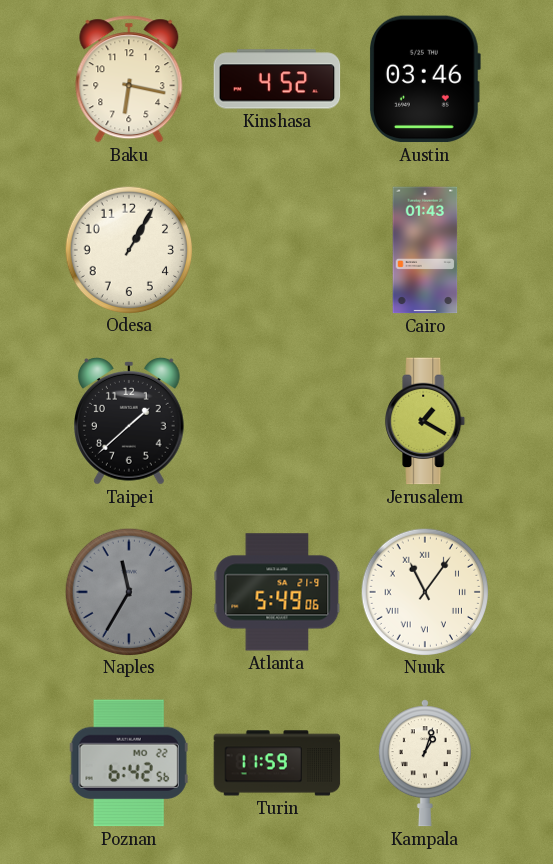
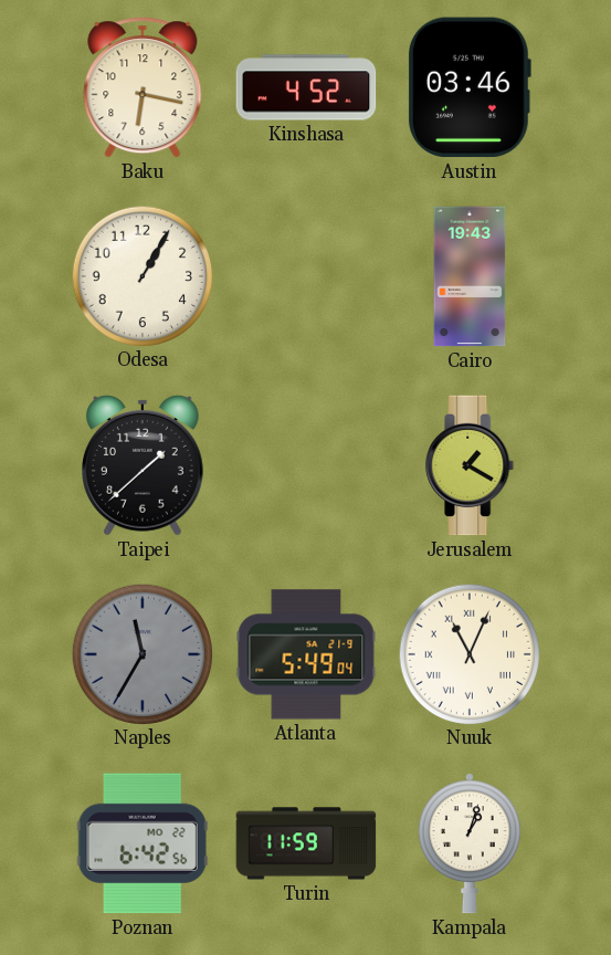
Cairo: 01:43 -> 19:43 (470, 276)
Atlanta: 5:49:06 -> 5:49:04 (306, 654)
Nuuk: 11:06 -> 11:04 (468, 653)
